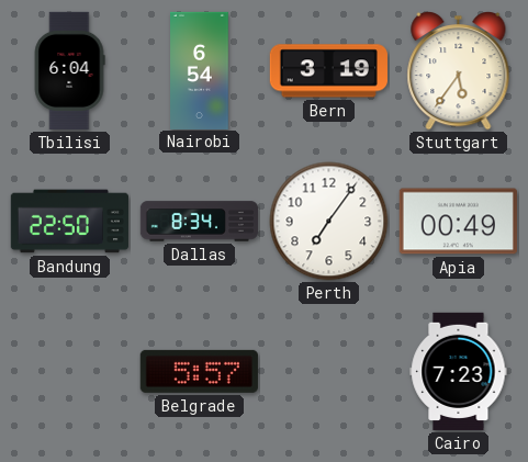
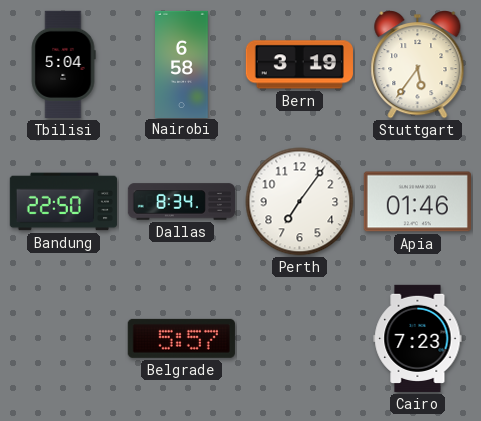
Tbilisi: 6:04 -> 5:04 (63, 64)
Nairobi: 6:54 -> 6:58 (182, 64)
Apia: 00:49 -> 01:46 (417, 202)
